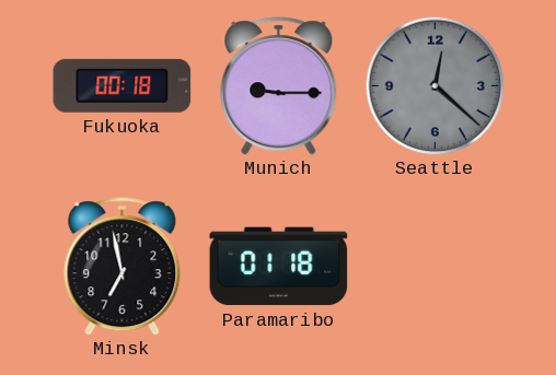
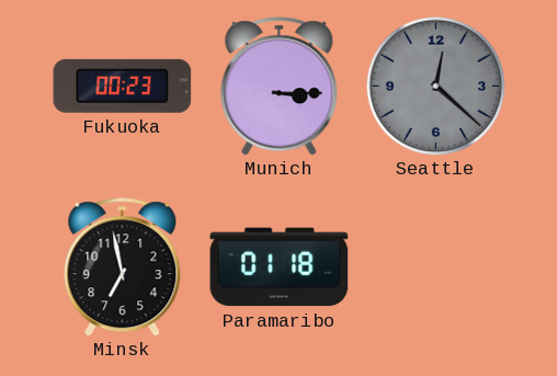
Fukuoka: 00:18 -> 00:23 (123, 86)
Munich: 9:15 -> 3:15 (280, 87)
